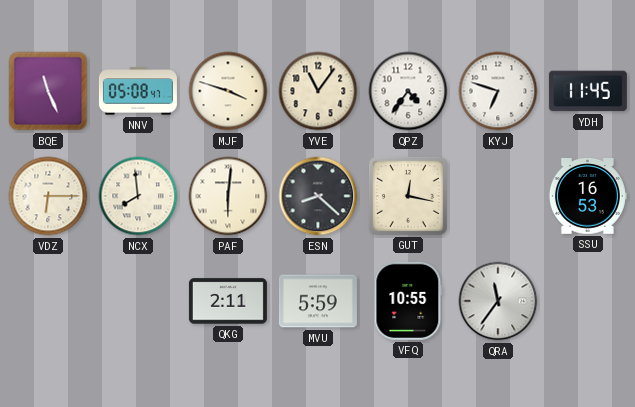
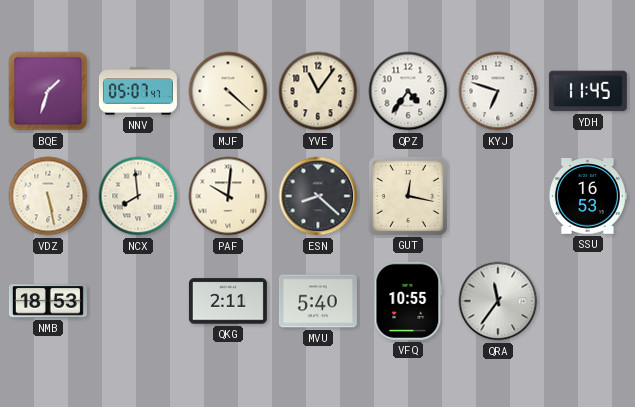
BQE: 11:26 -> 1:33 (48, 91)
NNV: 05:08 -> 05:07 (138, 91)
MJF: 3:48 -> 4:22 (228, 91)
VDZ: 6:15 -> 5:28 (48, 196)
PAF: 6:01 -> 10:01 (228, 196)
NMB: none -> 18:53 (48, 301)
MVU: 5:59 -> 5:40 (318, 301)
